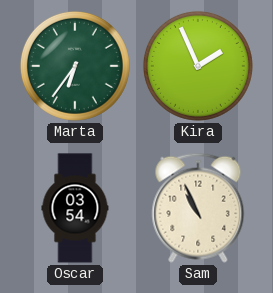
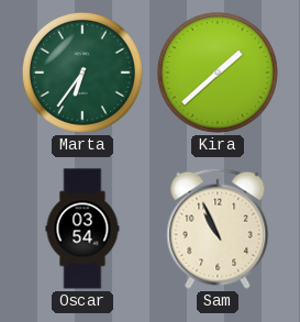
Kira: 1:56 -> 1:38 (218, 73)
